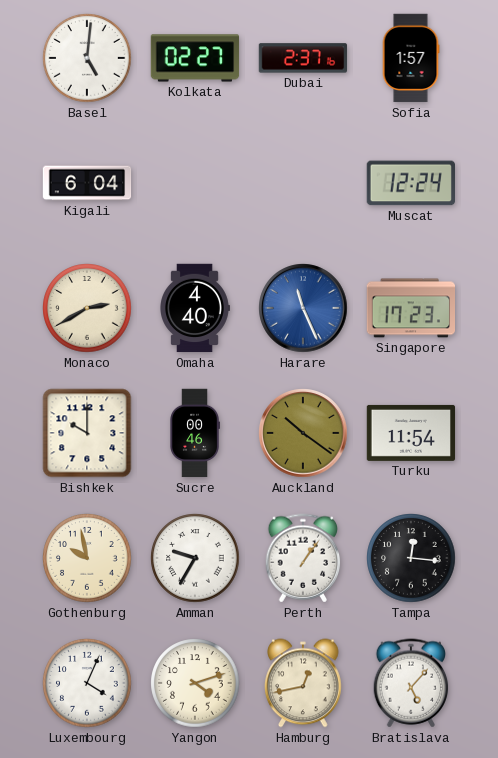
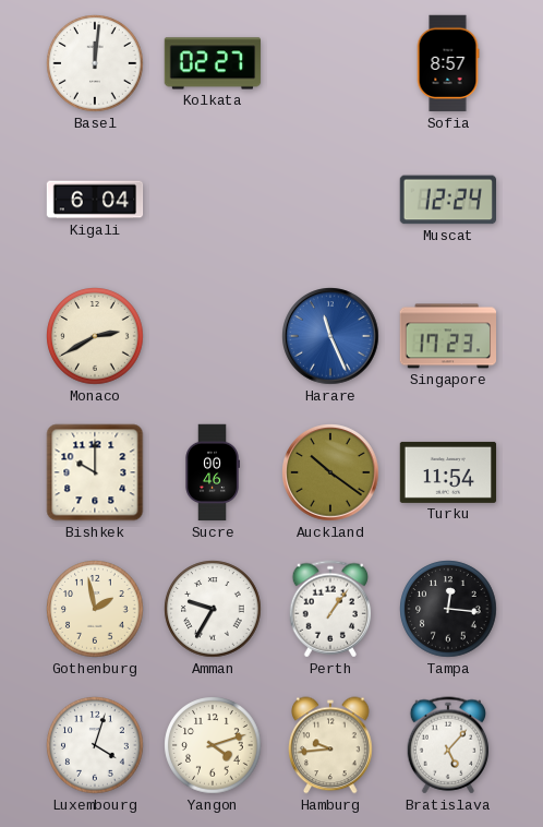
Basel: 5:01 -> 12:01 (95, 63)
Dubai: 2:37 -> none (303, 58)
Sofia: 1:57 -> 8:57 (448, 63)
Omaha: 4:40 -> none (195, 308)
Gothenburg: 9:58 -> 1:58 (95, 609)
Luxembourg: 4:04 -> 4:03 (95, 745)
Hamburg: 12:43 -> 9:44 (330, 745)
